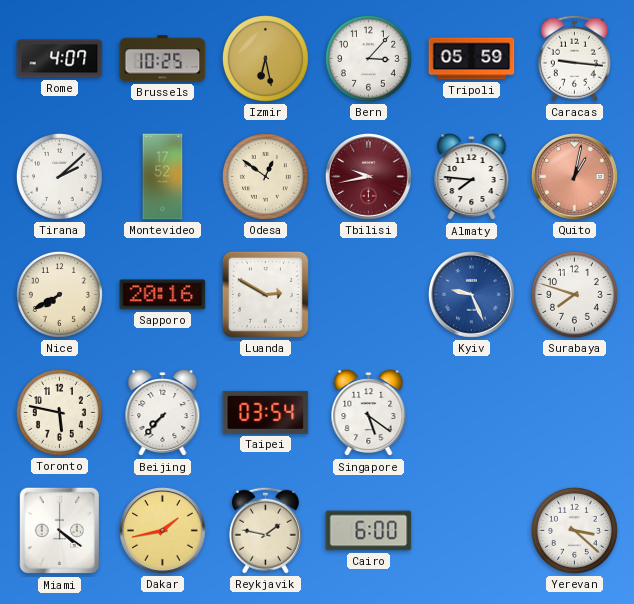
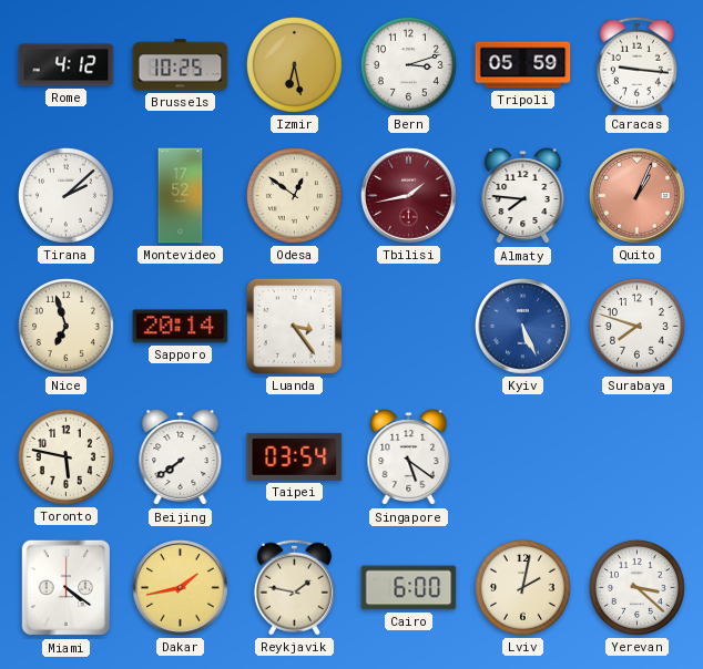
Rome: 4:07 -> 4:12 (67, 65)
Bern: 3:07 -> 3:12 (408, 64)
Tbilisi: 9:43 -> 1:43 (409, 196)
Quito: 1:02 -> 1:04 (638, 196)
Nice: 7:40 -> 6:57 (65, 326)
Sapporo: 20:16 -> 20:14 (181, 327)
Luanda: 2:50 -> 3:24 (294, 326)
Kyiv: 9:26 -> 5:26 (523, 327)
Beijing: 7:37 -> 7:39 (181, 457)
Lviv: none -> 2:02 (522, 587)
